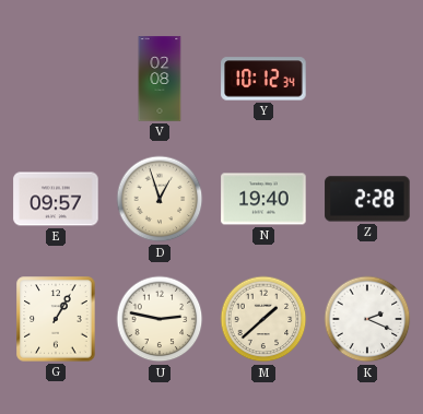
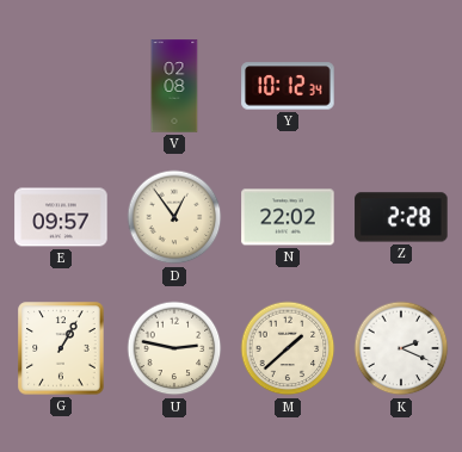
D: 12:57 -> 12:54 (174, 217)
N: 19:40 -> 22:02 (288, 217)
